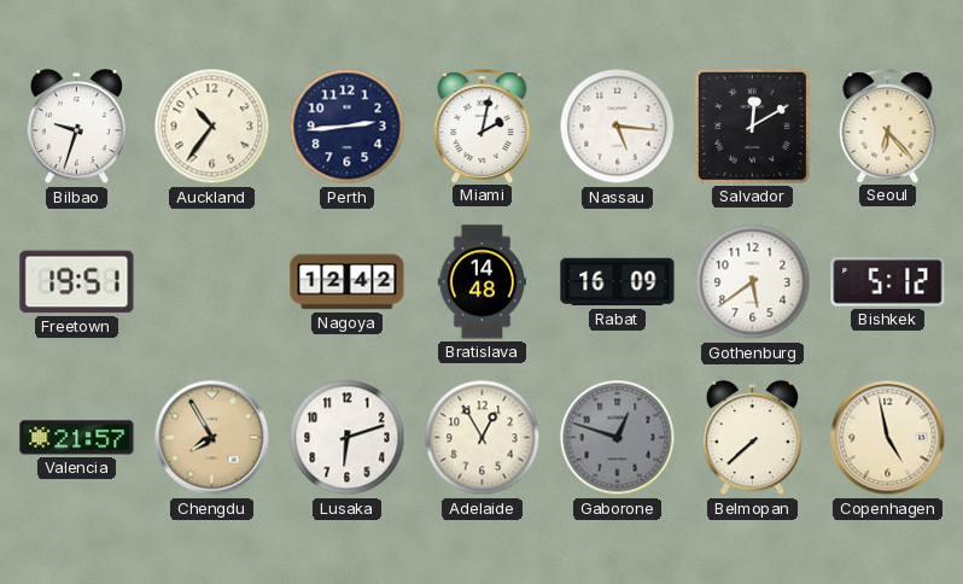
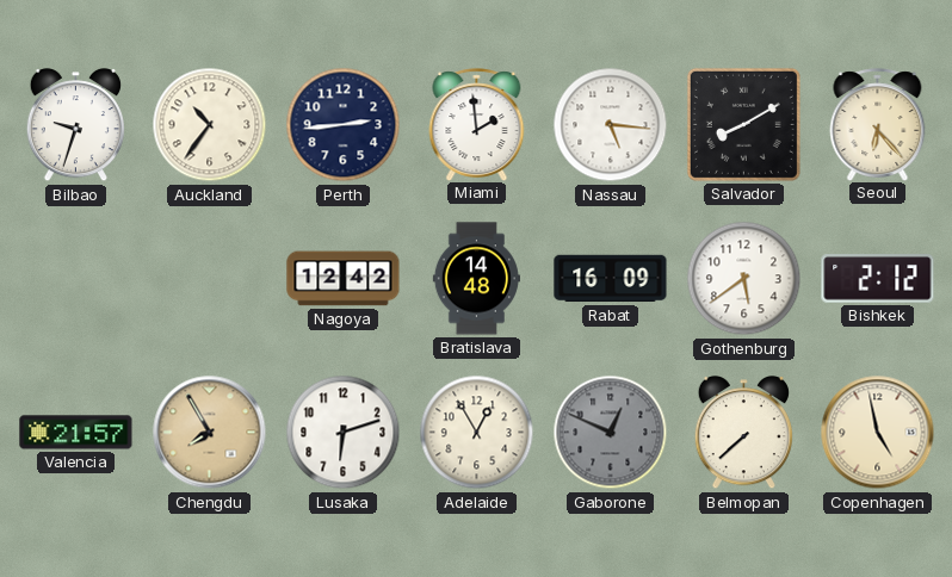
Miami: 2:02 -> 1:59 (477, 124)
Salvador: 12:10 -> 8:10 (743, 124)
Freetown: 19:51 -> none (77, 282)
Bishkek: 5:12 -> 2:12 (878, 279)
Gaborone: 12:48 -> 12:49 (611, 433)
